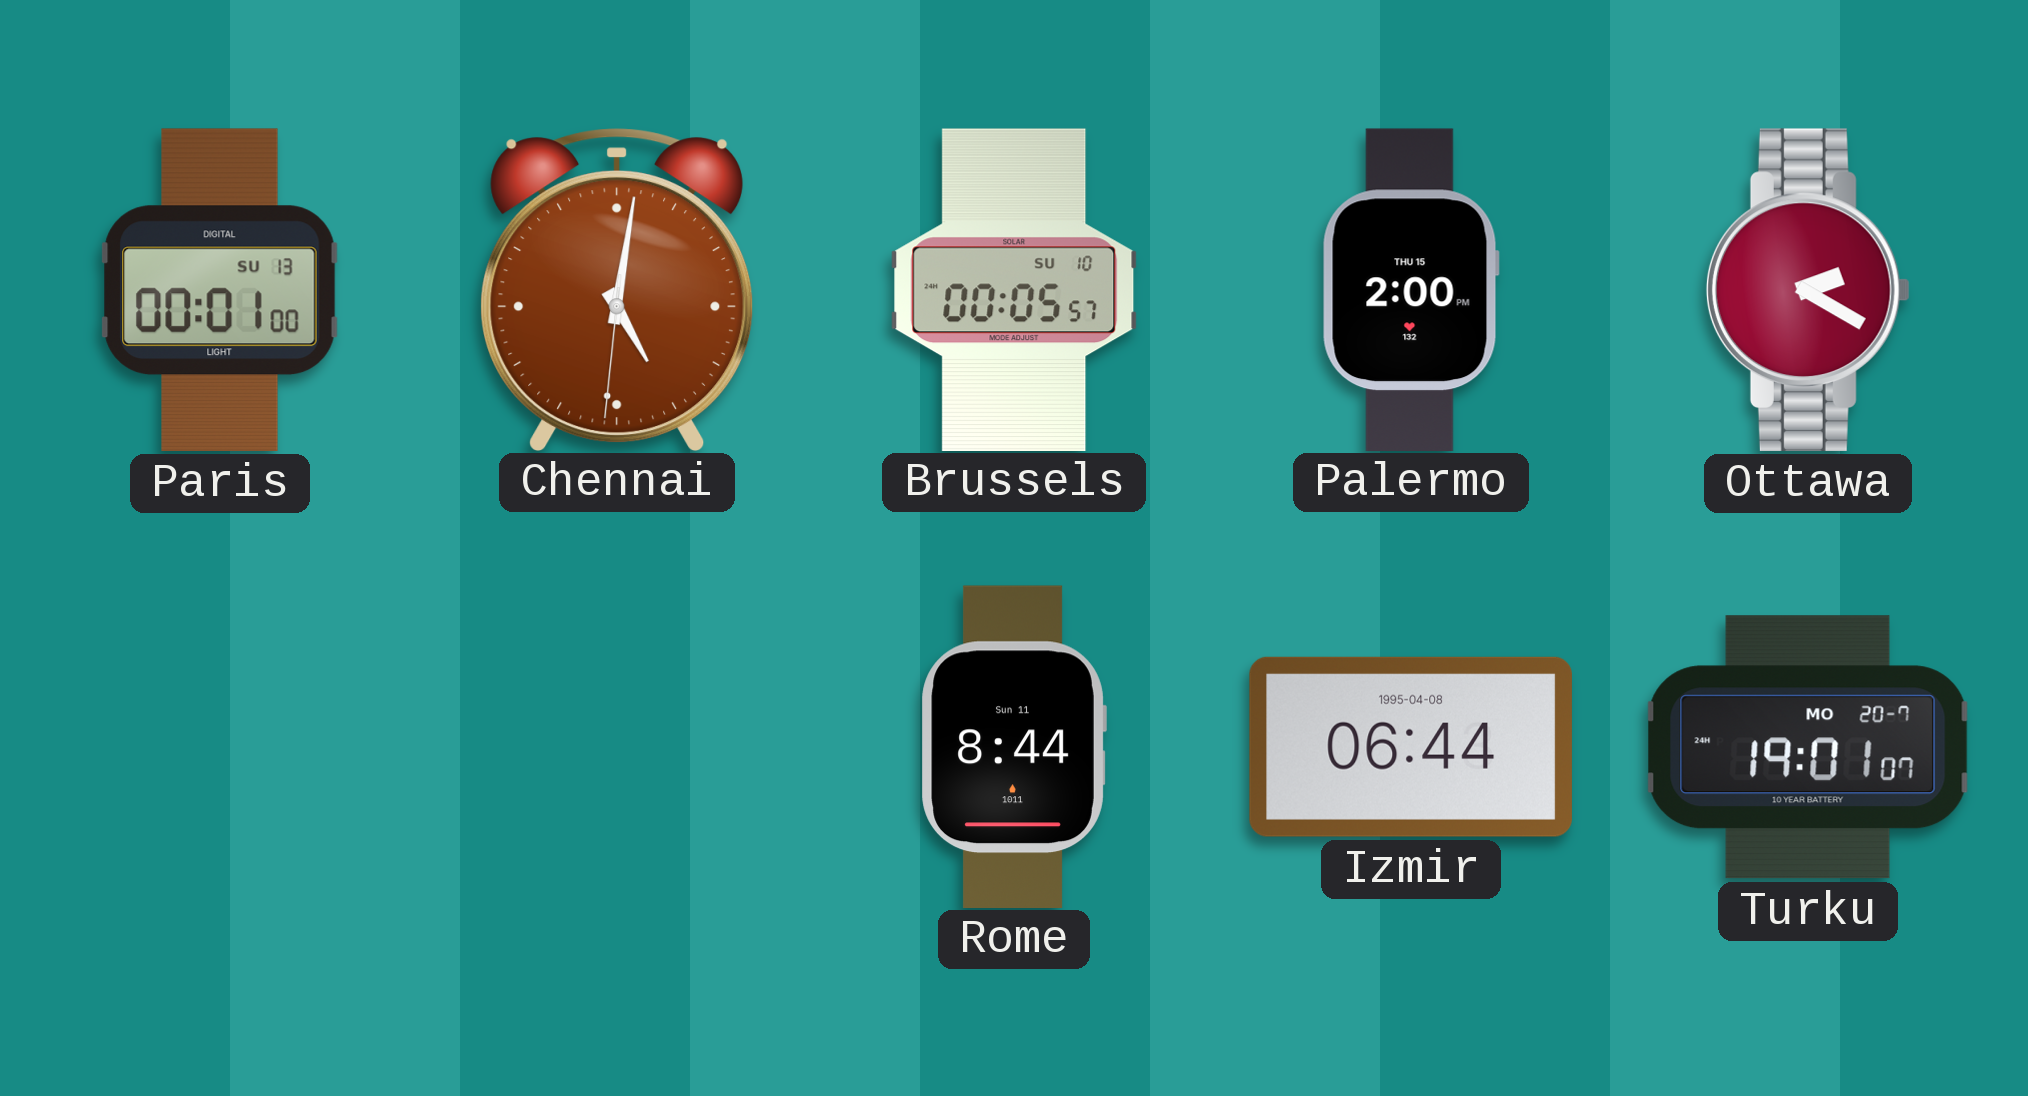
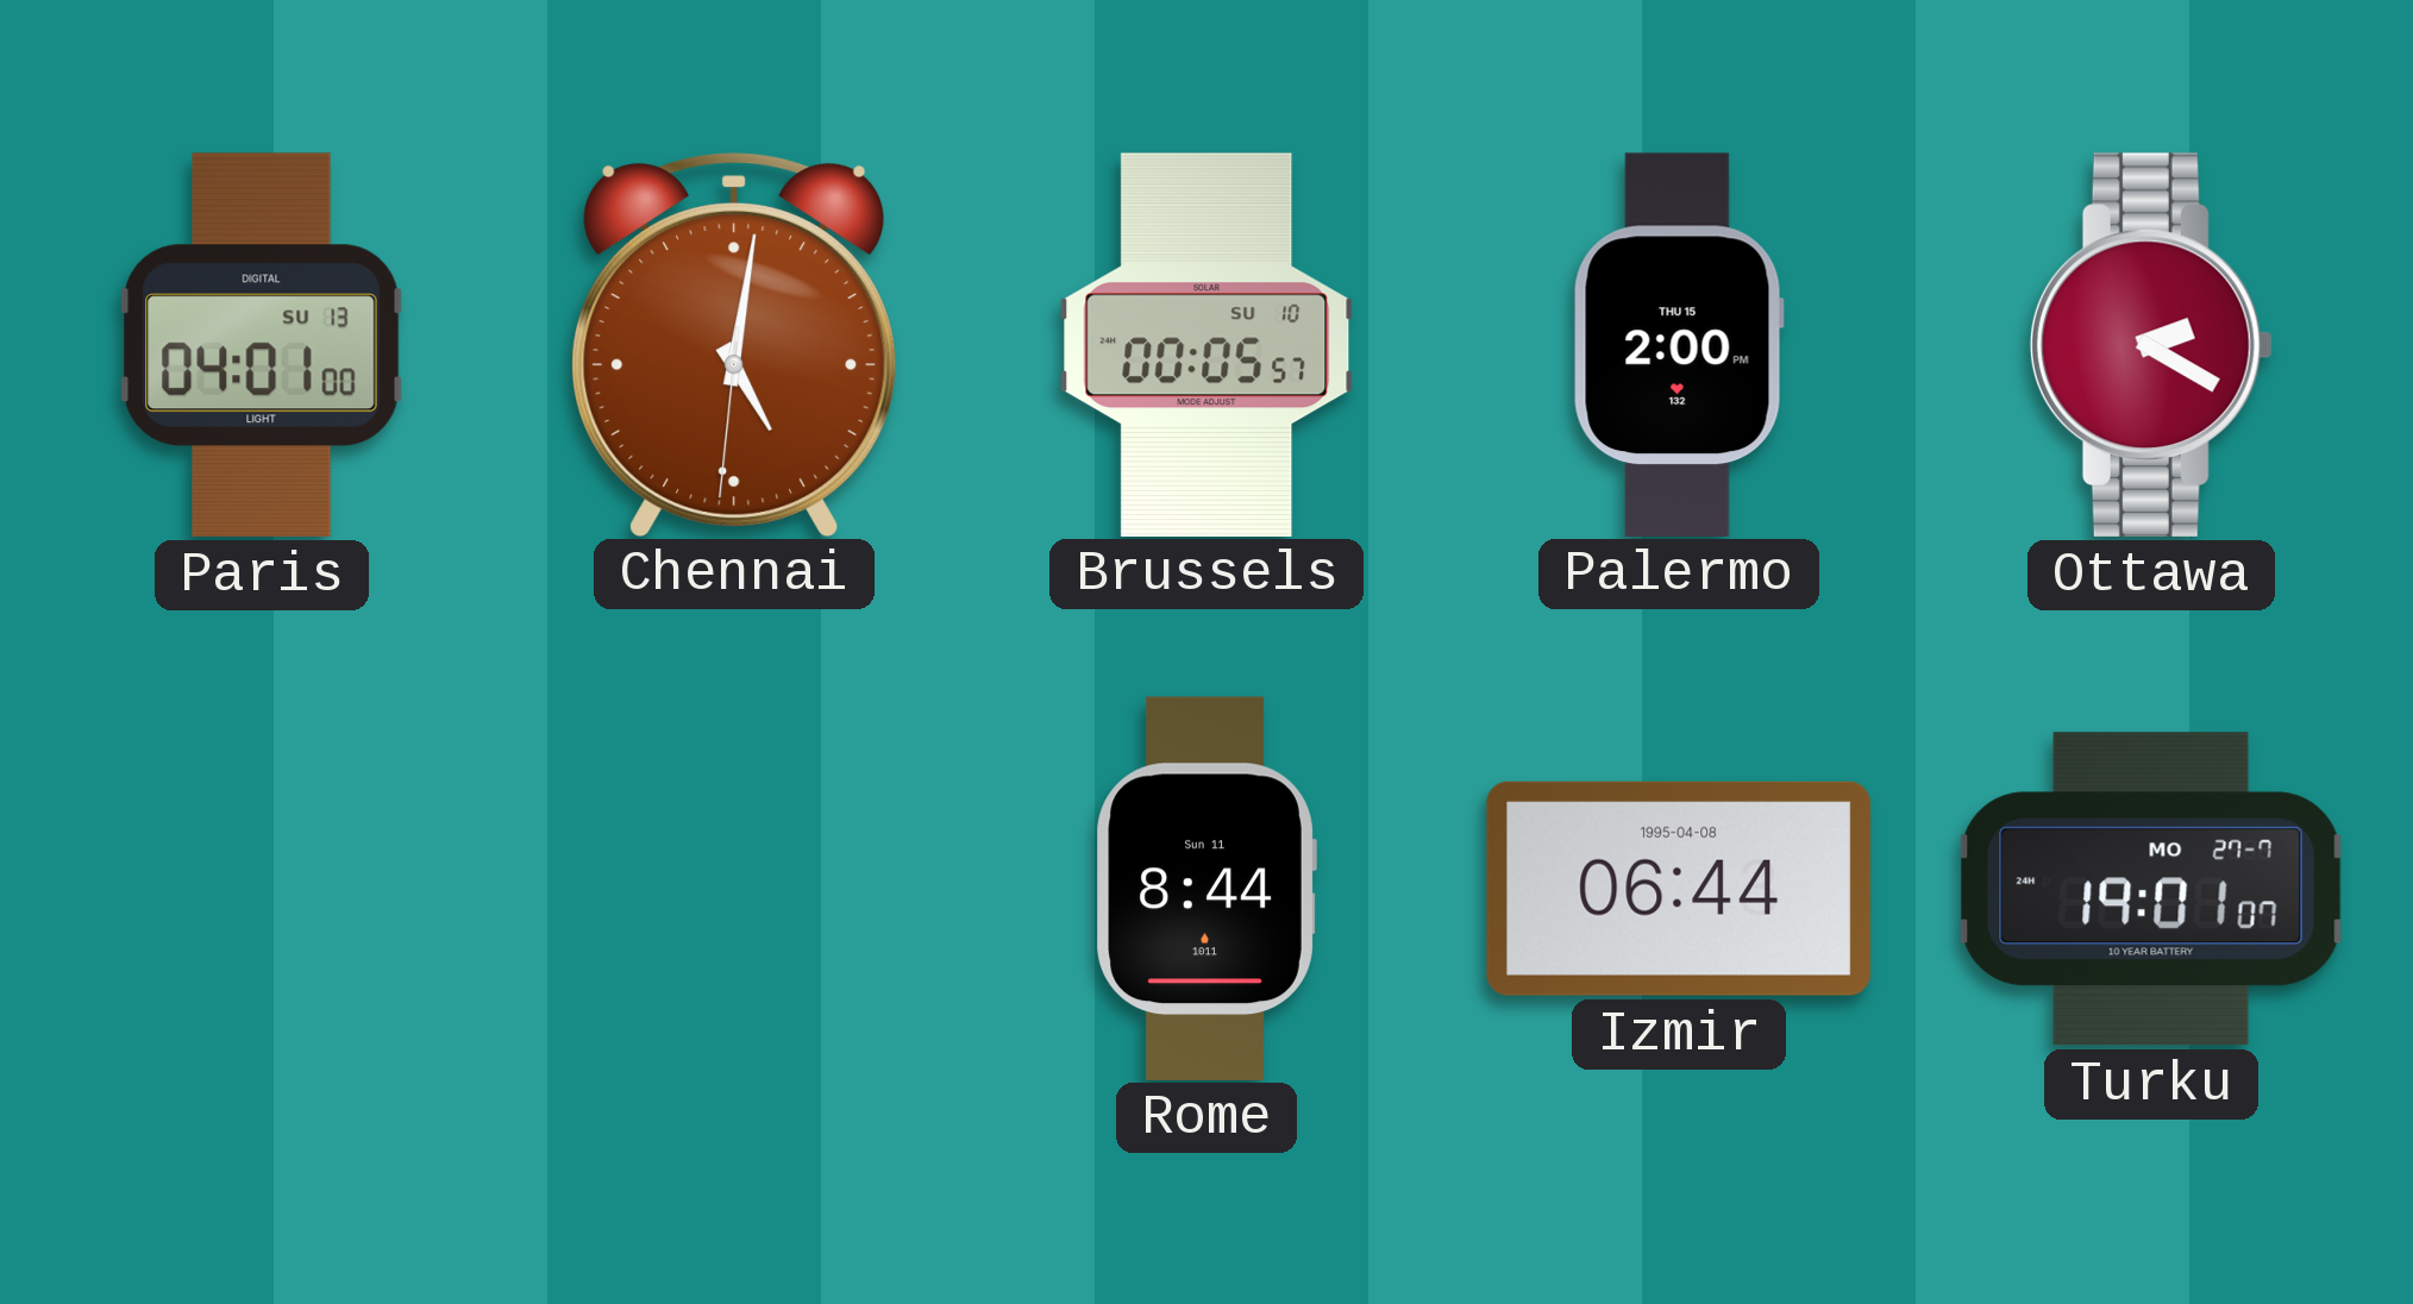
Paris: 00:01 -> 04:01 (262, 345)
Turku date: MO 20-7 -> MO 27-7 (2151, 889)
